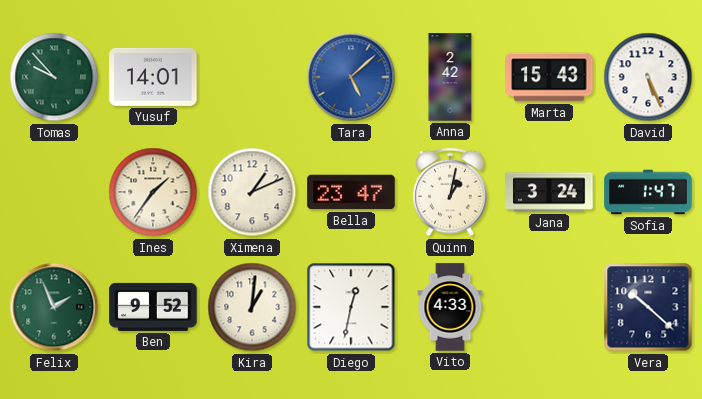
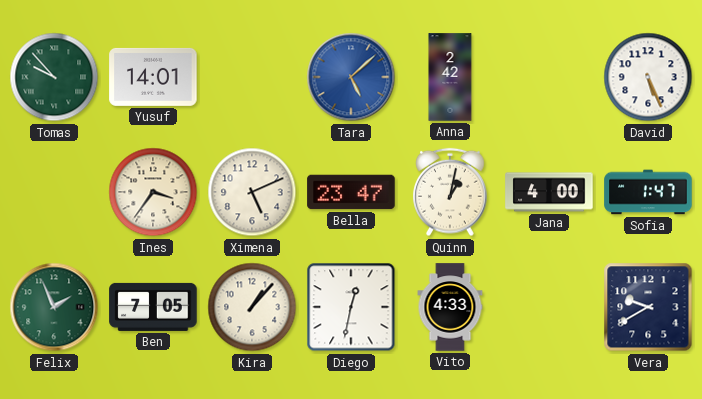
Marta: 15:43 -> none (549, 77)
Ines: 1:36 -> 3:36 (153, 192)
Ximena: 1:11 -> 5:11 (252, 192)
Jana: 3:24 -> 4:00 (549, 192)
Ben: 9:52 -> 7:05 (153, 307)
Kira: 1:01 -> 1:07 (252, 307)
Vera: 10:22 -> 9:40 (648, 307)
